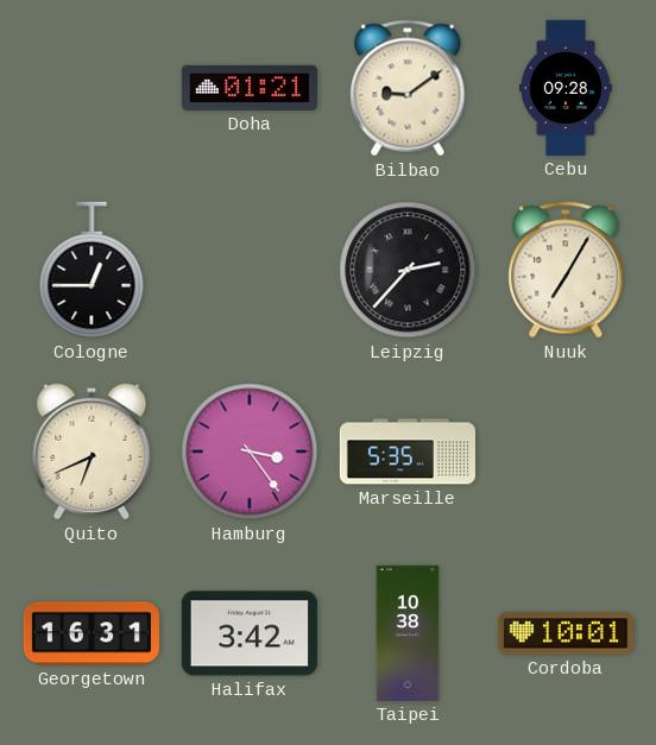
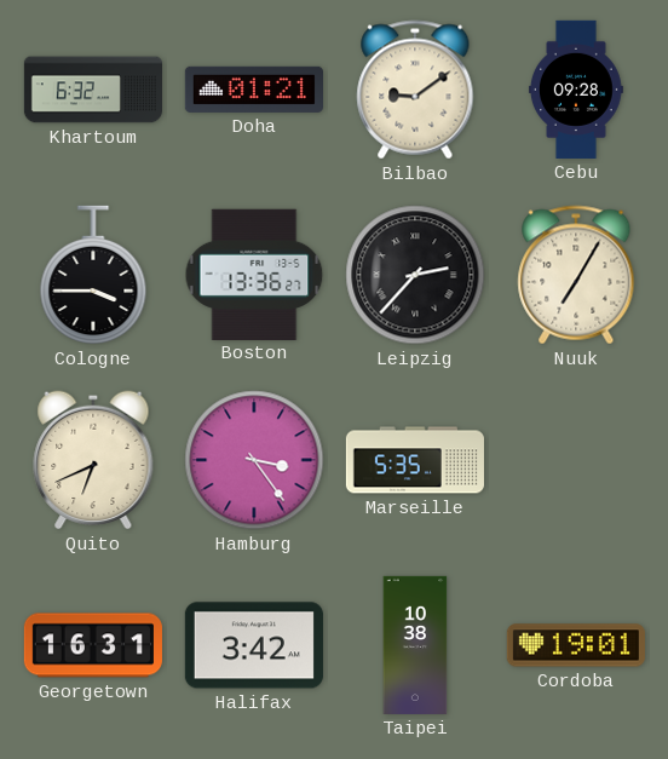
Khartoum: none -> 6:32 (92, 90)
Cologne: 12:45 -> 3:45 (93, 275)
Boston: none -> 13:36 (254, 274)
Cordoba: 10:01 -> 19:01 (576, 645)
